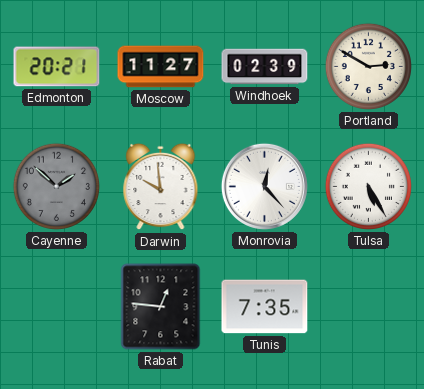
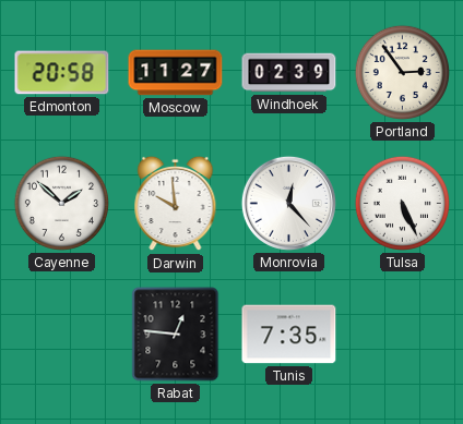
Edmonton: 20:21 -> 20:58 (62, 73)
Portland: 2:50 -> 2:54 (402, 72)
Cayenne dial: grey -> white (61, 203)
Tulsa: 5:25 -> 5:26 (402, 203)
